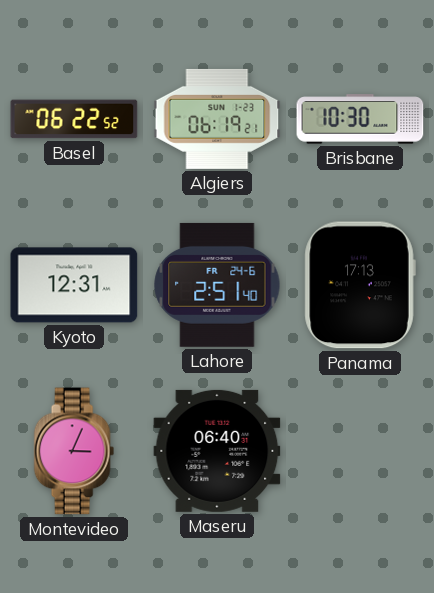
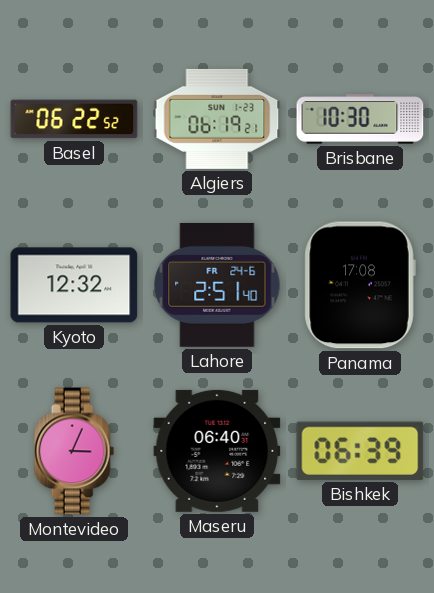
Kyoto: 12:31 -> 12:32 (74, 285)
Panama: 17:13 -> 17:08 (360, 285)
Bishkek: none -> 06:39 (360, 451)
